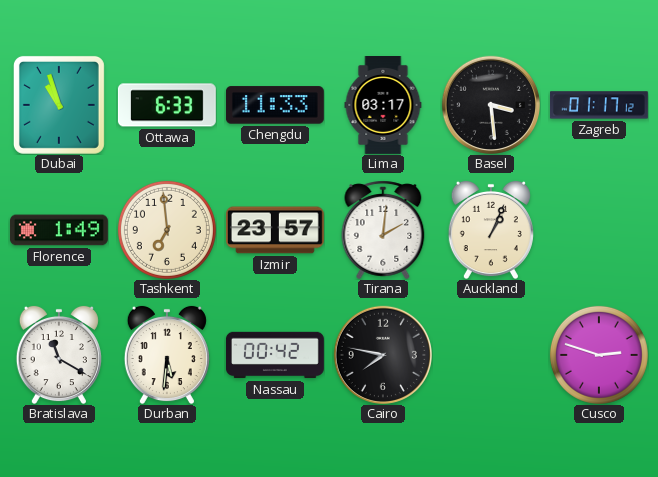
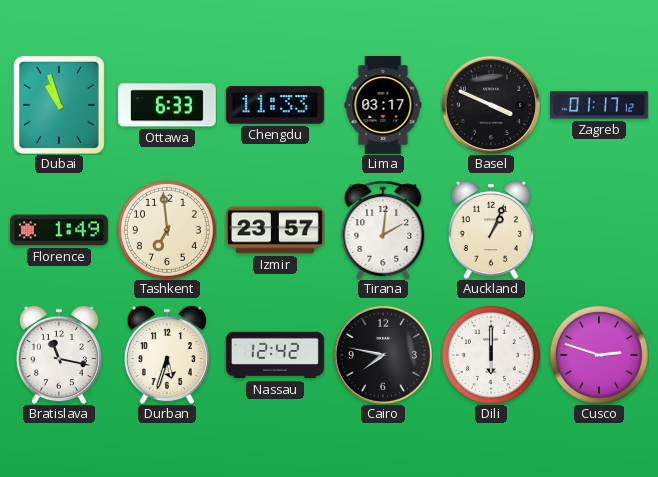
Basel: 3:29 -> 3:49 (491, 105)
Bratislava: 11:20 -> 11:17 (59, 355)
Durban: 5:31 -> 5:33 (167, 355)
Nassau: 00:42 -> 12:42 (275, 355)
Dili: none -> 6:00 (491, 355)
